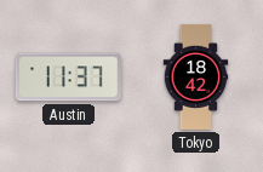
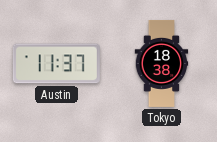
Tokyo: 18:42 -> 18:38 (162, 63)
